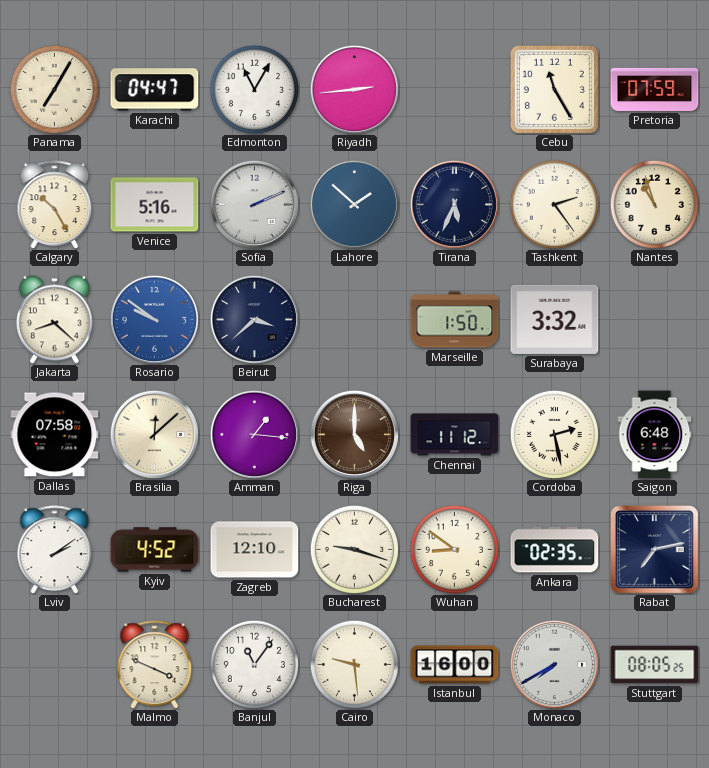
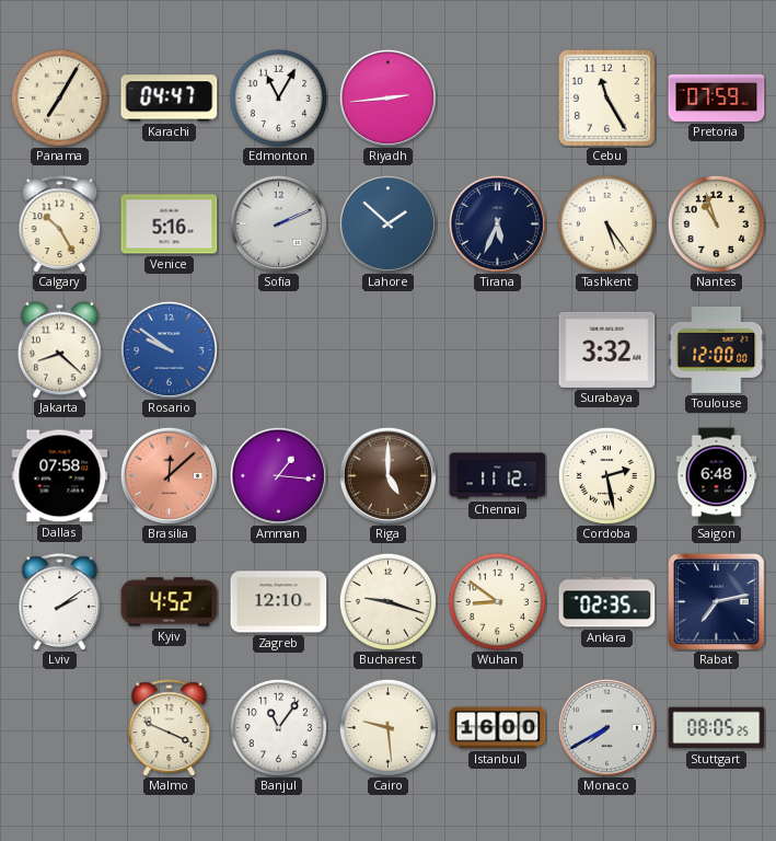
Tashkent: 2:24 -> 5:24 (606, 223)
Beirut: 3:38 -> none (254, 319)
Marseille: 1:50 -> none (455, 320)
Toulouse: none -> 12:00 (717, 349)
Brasilia dial: cream -> salmon (169, 475)
